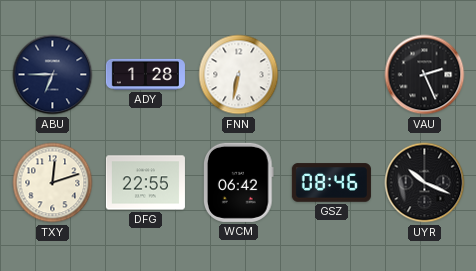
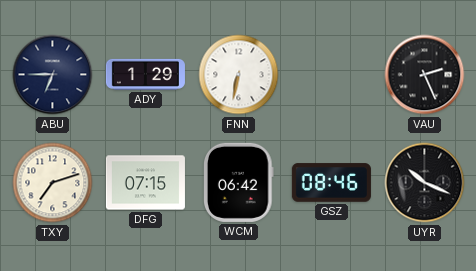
ADY: 1:28 -> 1:29 (145, 74)
TXY: 12:12 -> 7:12 (53, 183)
DFG: 22:55 -> 07:15 (145, 183)
